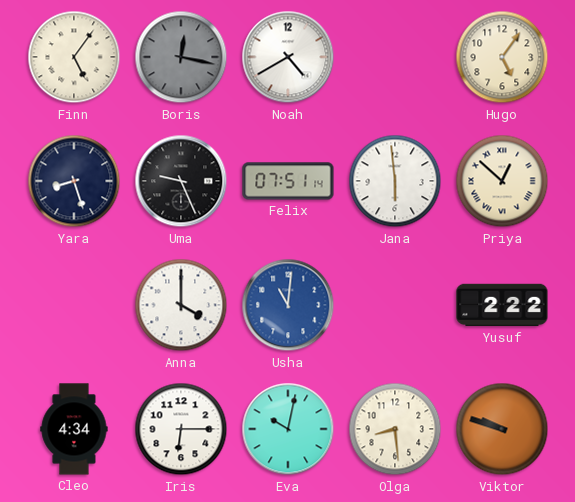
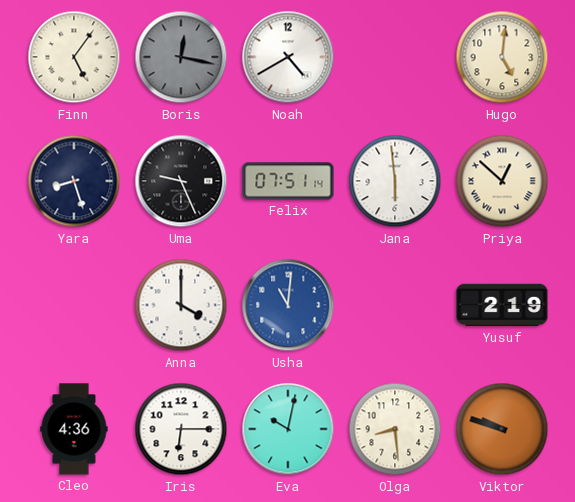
Hugo: 5:06 -> 5:01 (502, 57)
Yusuf: 2:22 -> 2:19 (502, 305)
Cleo: 4:34 -> 4:36 (74, 429)
